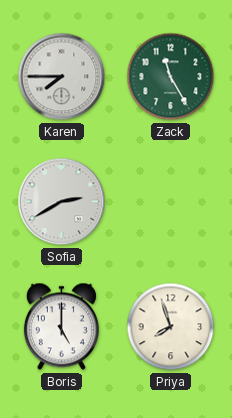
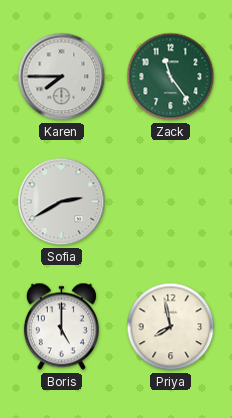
Zack: 11:25 -> 11:24 (171, 77)
Priya: 7:57 -> 7:58 (171, 327)
